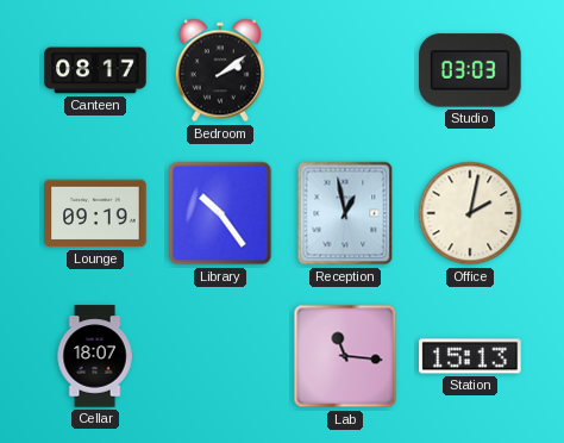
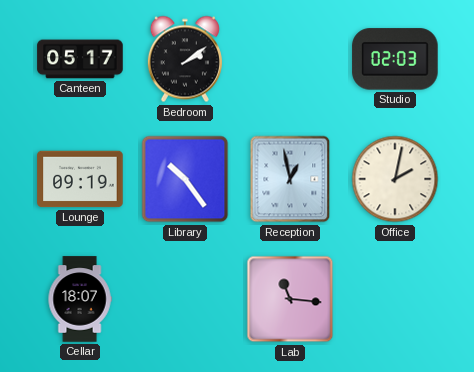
Canteen: 08:17 -> 05:17 (80, 59)
Studio: 03:03 -> 02:03 (395, 59)
Station: 15:13 -> none (470, 356)
